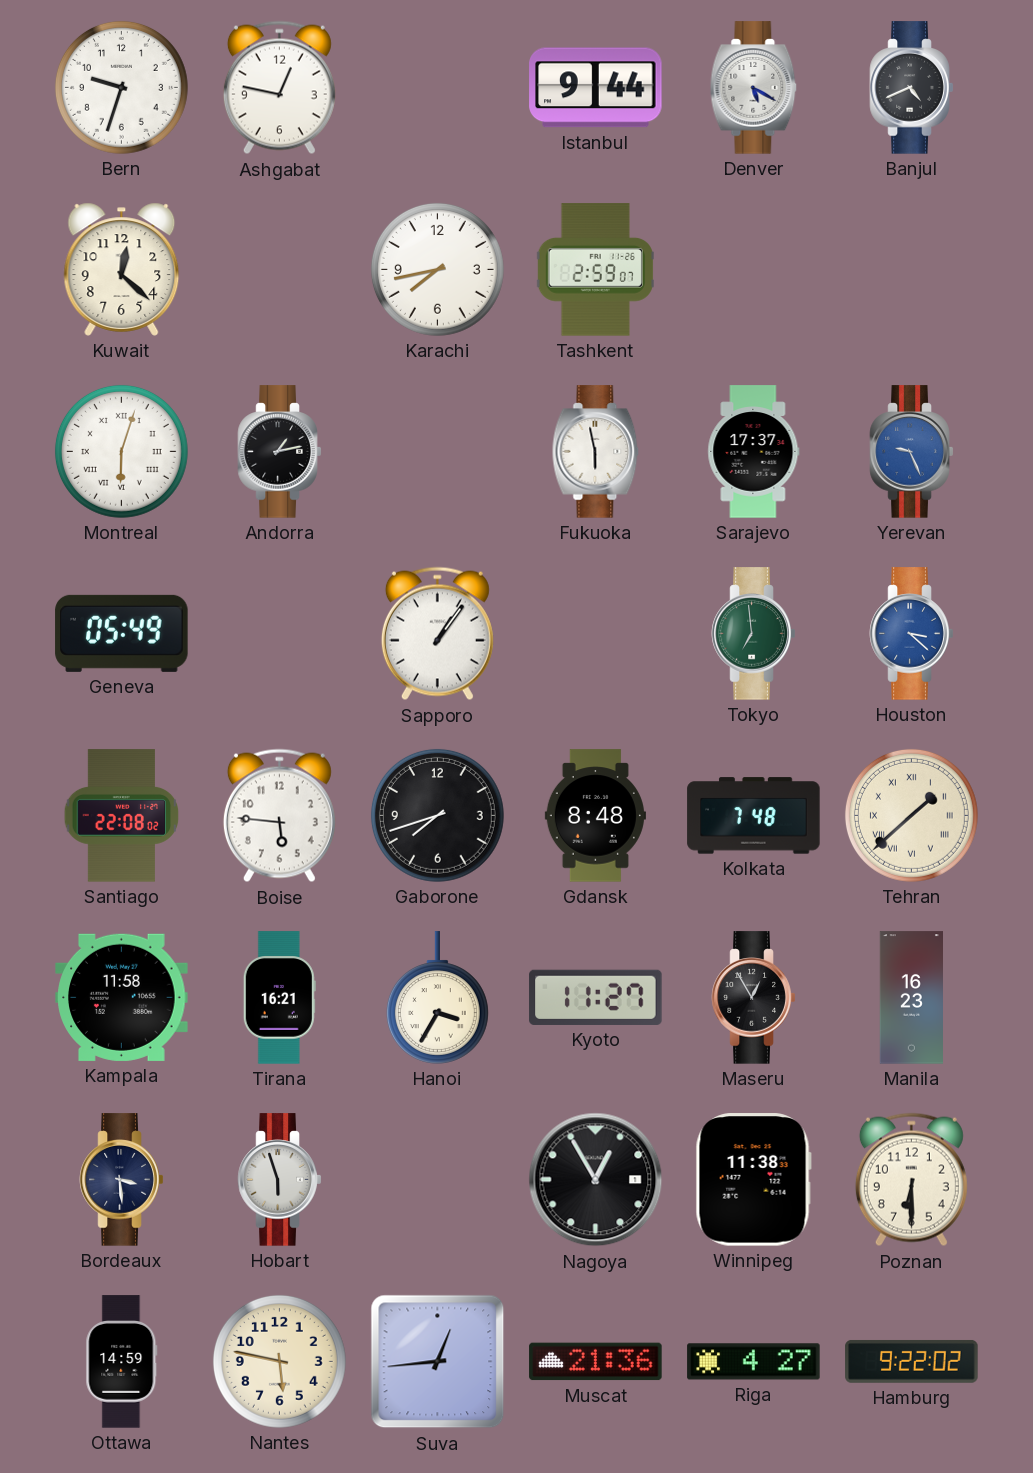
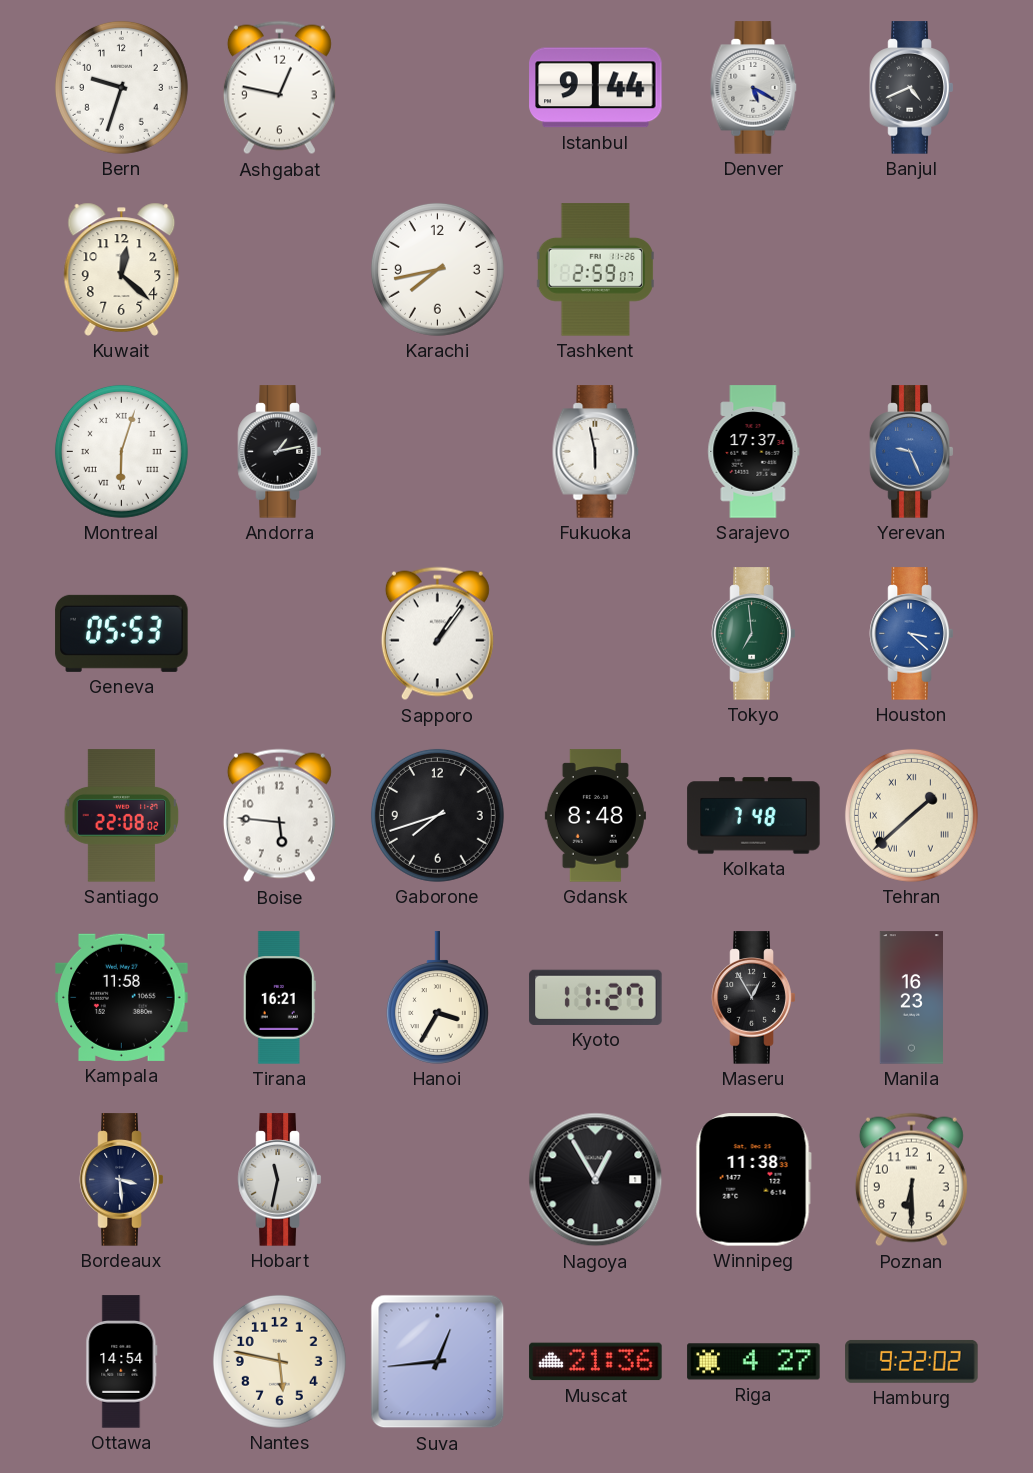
Geneva: 05:49 -> 05:53 (122, 633)
Hobart: 5:57 -> 11:32 (280, 1180)
Ottawa: 14:59 -> 14:54 (122, 1362)
